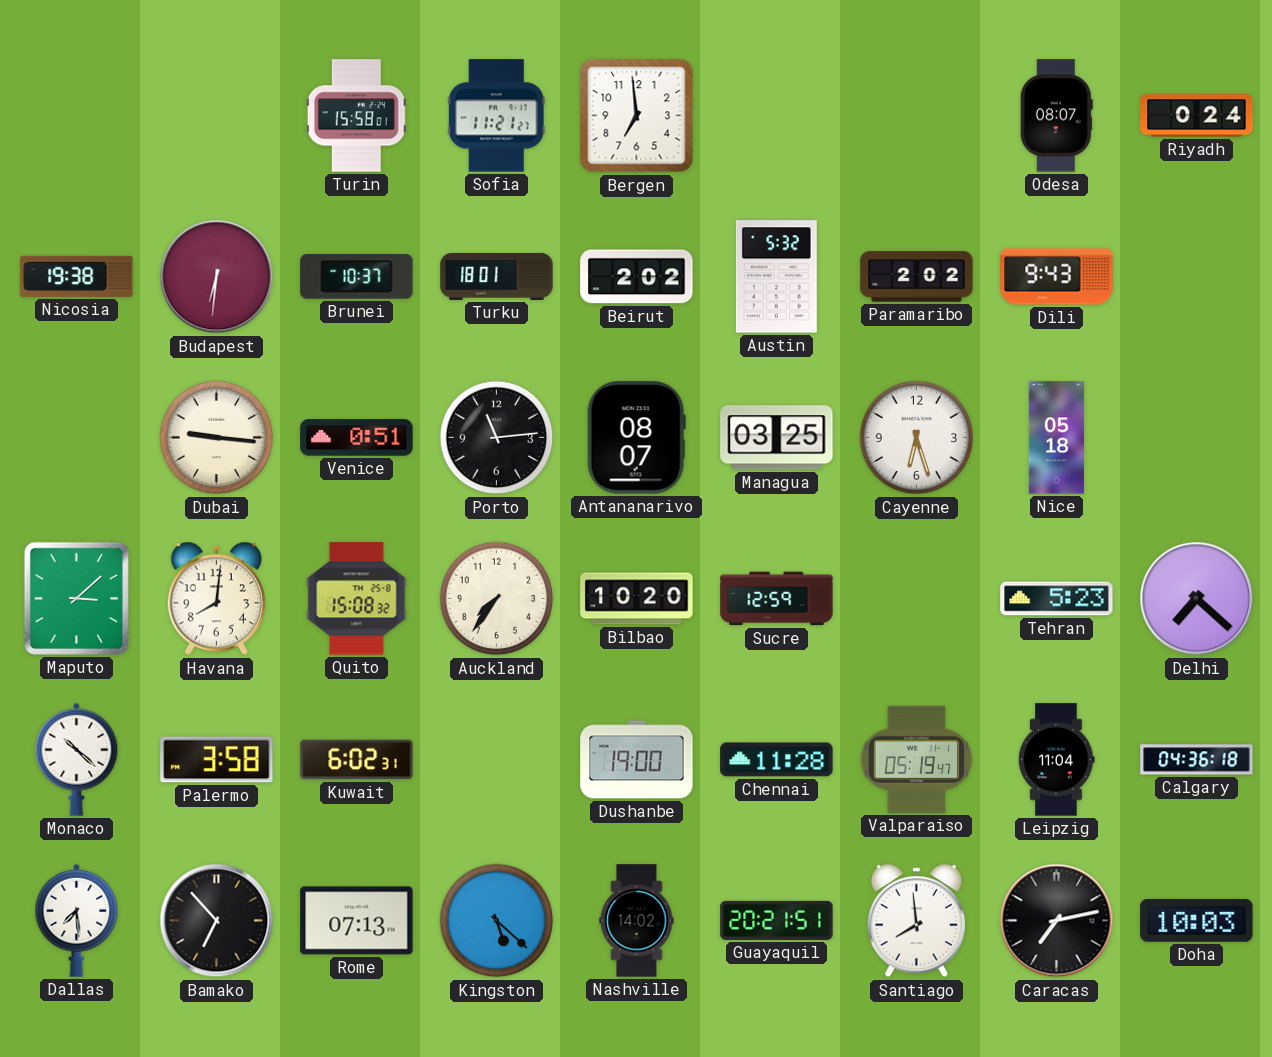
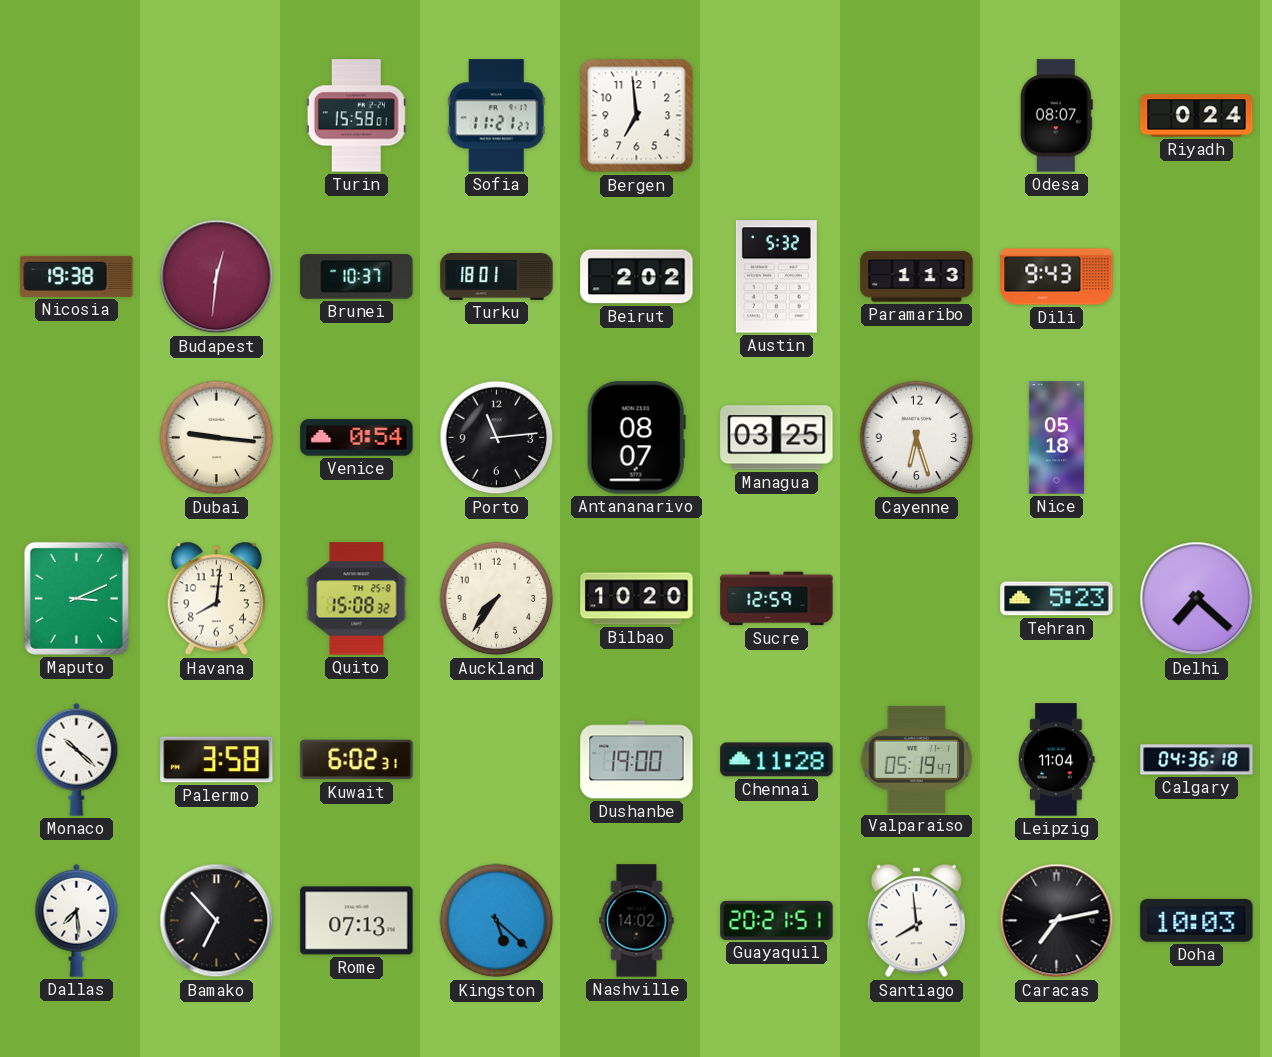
Budapest: 6:31 -> 12:31 (217, 277)
Paramaribo: 2:02 -> 1:13 (917, 277)
Venice: 0:51 -> 0:54 (357, 438)
Maputo: 3:08 -> 3:11 (76, 598)
